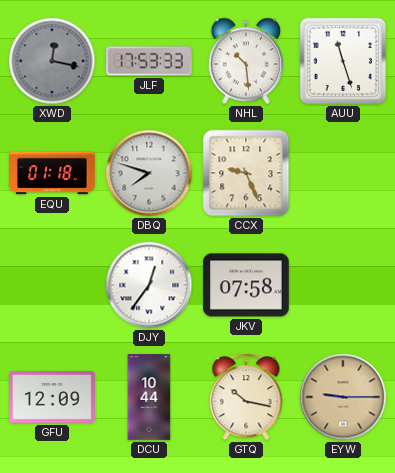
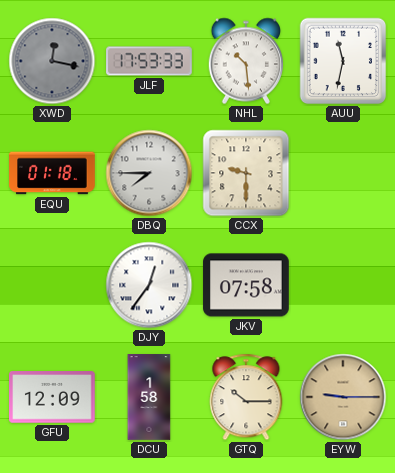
AUU: 11:27 -> 11:32 (343, 61)
DBQ: 7:48 -> 7:45 (149, 173)
CCX: 9:26 -> 9:30 (246, 173)
DCU: 10:44 -> 1:58 (149, 397)
GTQ: 10:17 -> 10:15 (246, 397)
